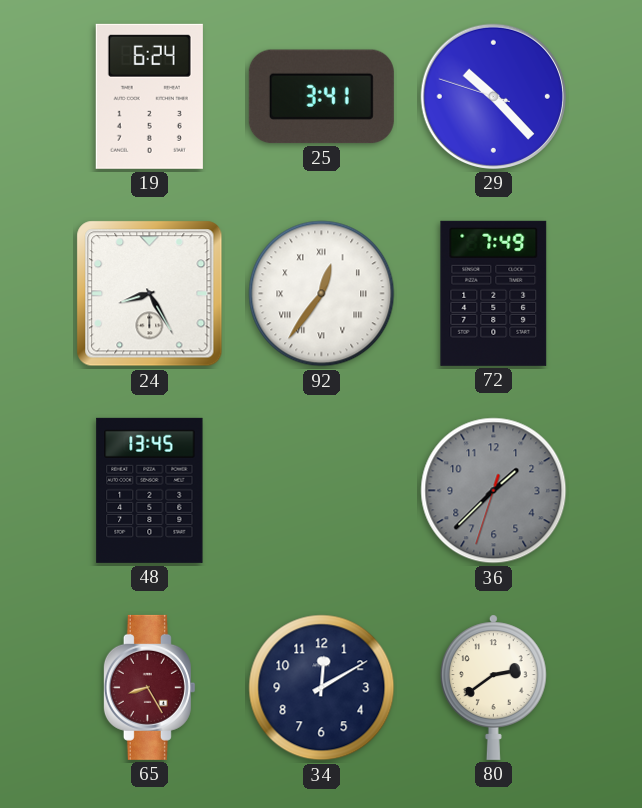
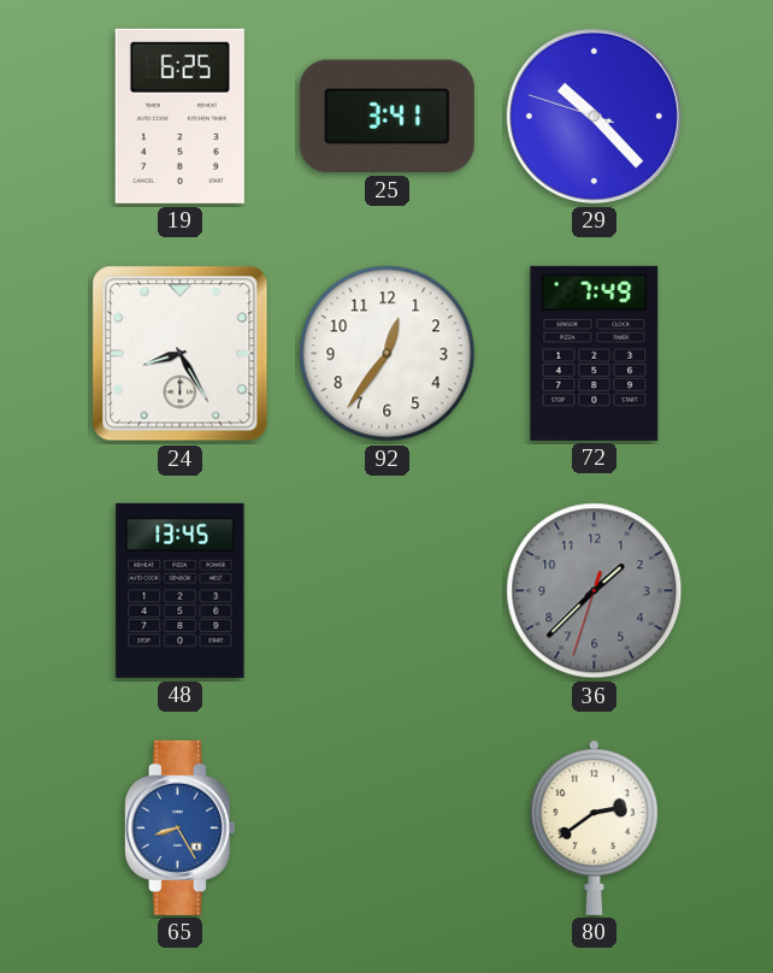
19: 6:24 -> 6:25 (179, 116)
92 numerals: Roman -> Arabic (388, 354)
65 dial: burgundy -> blue (179, 827)
34: 12:10 -> none (322, 688)
